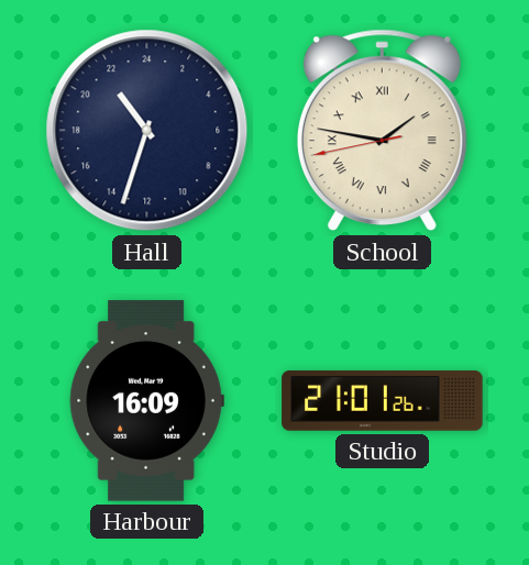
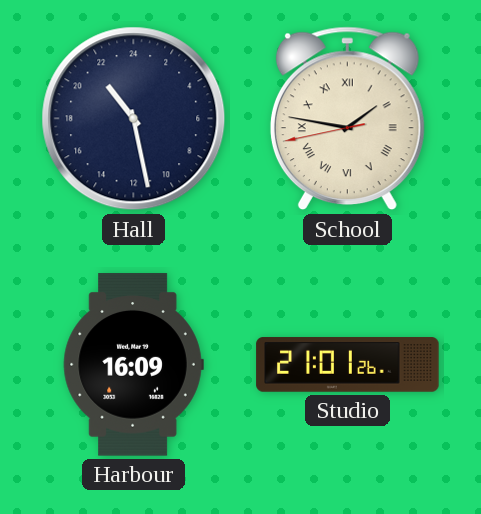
Hall: 21:33 -> 21:28 (134, 119)
